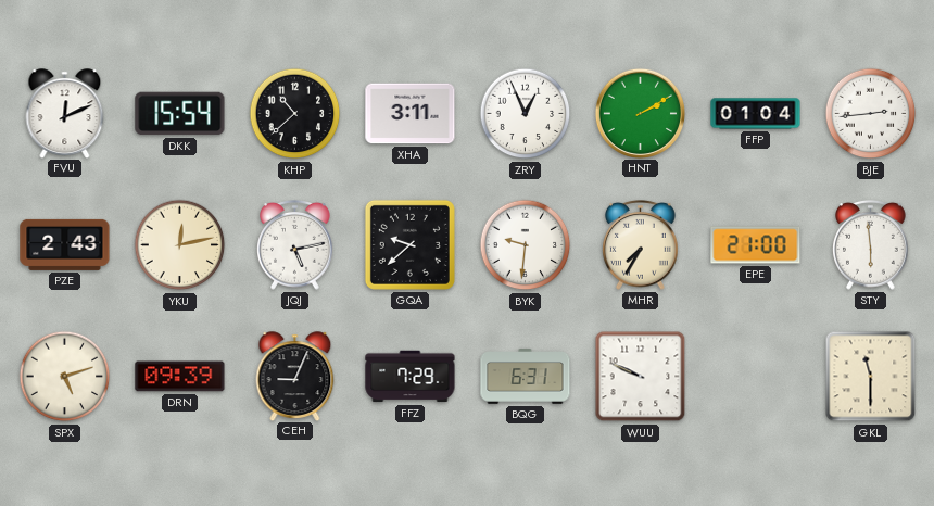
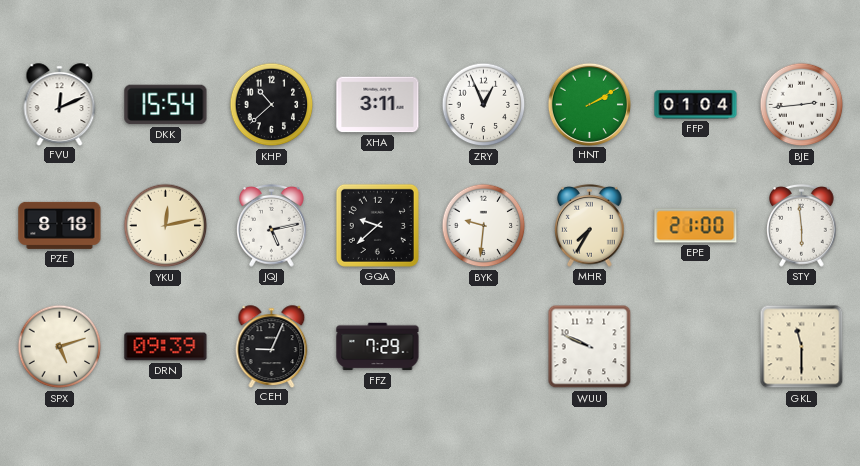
PZE: 2:43 -> 8:18 (60, 225)
BQG: 6:31 -> none (526, 377)
